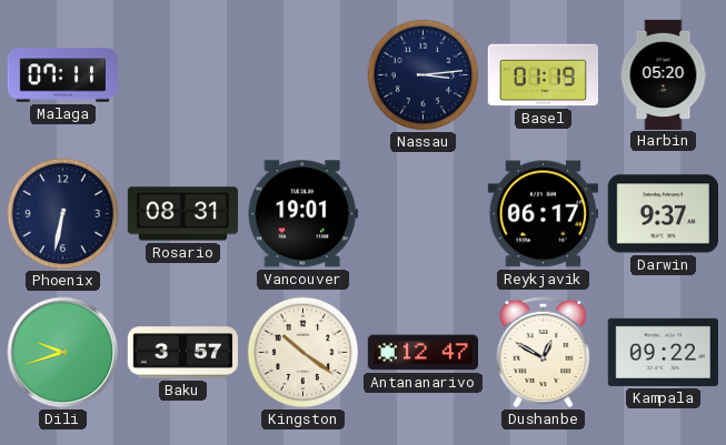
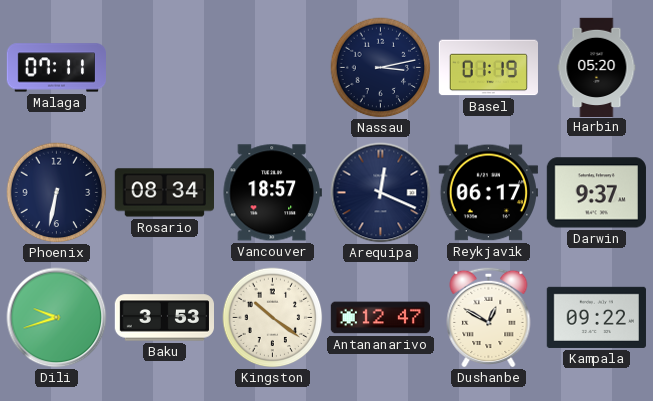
Nassau: 3:14 -> 3:13 (381, 68)
Rosario: 08:31 -> 08:34 (164, 193)
Vancouver: 19:01 -> 18:57 (272, 193)
Arequipa: none -> 12:19 (381, 193)
Baku: 3:57 -> 3:53 (164, 318)
